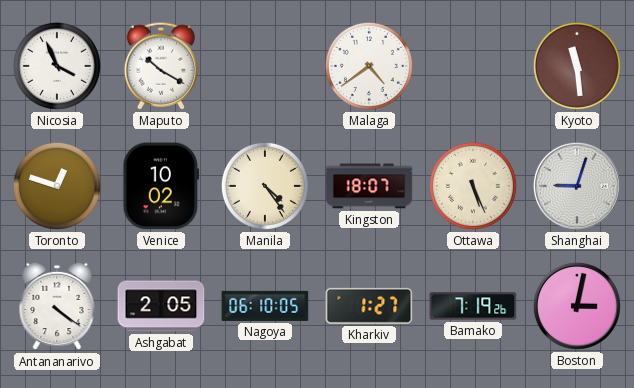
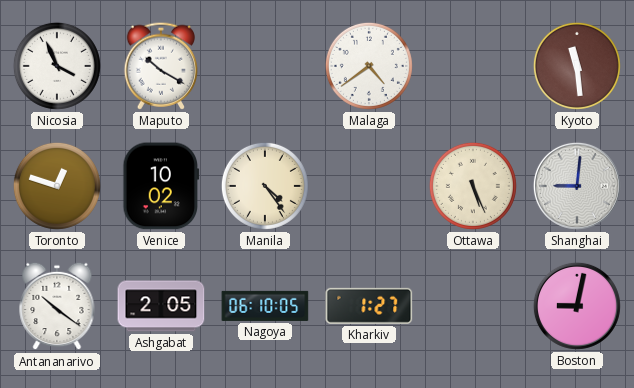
Kingston: 18:07 -> none (369, 186)
Shanghai: 9:03 -> 9:01 (577, 186)
Antananarivo: 4:21 -> 10:21 (57, 306)
Bamako: 7:19 -> none (473, 306)
Boston: 3:02 -> 9:02 (577, 306)
